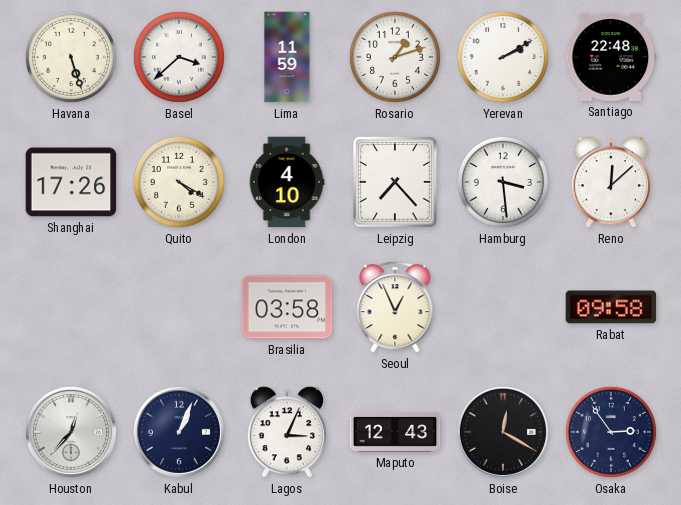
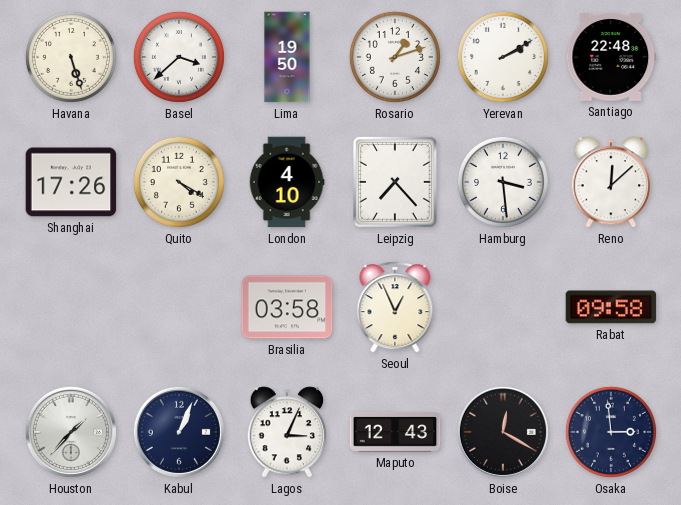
Lima: 11:59 -> 19:50 (287, 57)
Houston: 12:37 -> 1:37 (71, 432)
Osaka: 2:54 -> 2:59 (611, 432)
